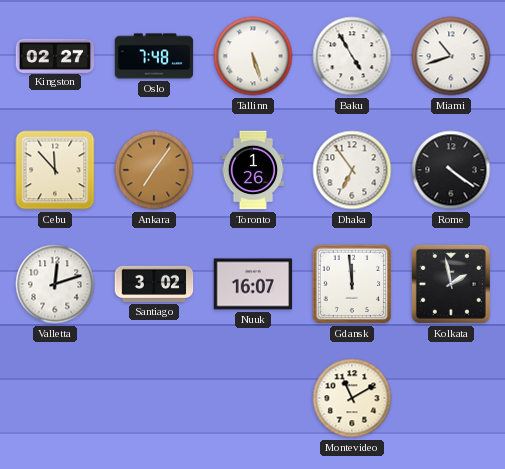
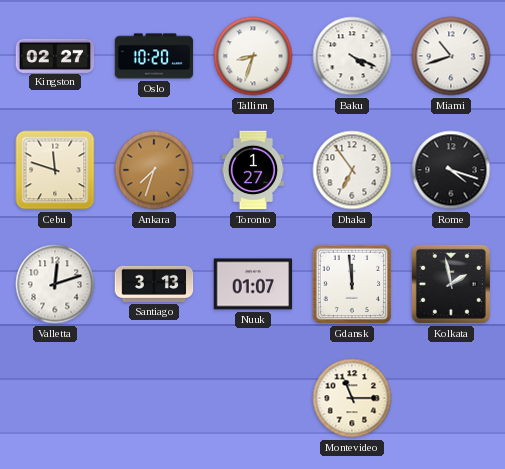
Oslo: 7:48 -> 10:20 (154, 56)
Tallinn: 5:27 -> 8:33 (253, 56)
Baku: 4:55 -> 4:19 (352, 56)
Cebu: 11:53 -> 11:48 (55, 170)
Ankara: 7:06 -> 7:33 (154, 170)
Toronto: 1:26 -> 1:27 (253, 170)
Rome: 4:21 -> 4:18 (451, 170)
Santiago: 3:02 -> 3:13 (154, 284)
Nuuk: 16:07 -> 01:07 (253, 284)
Montevideo: 11:10 -> 11:15 (352, 398)
